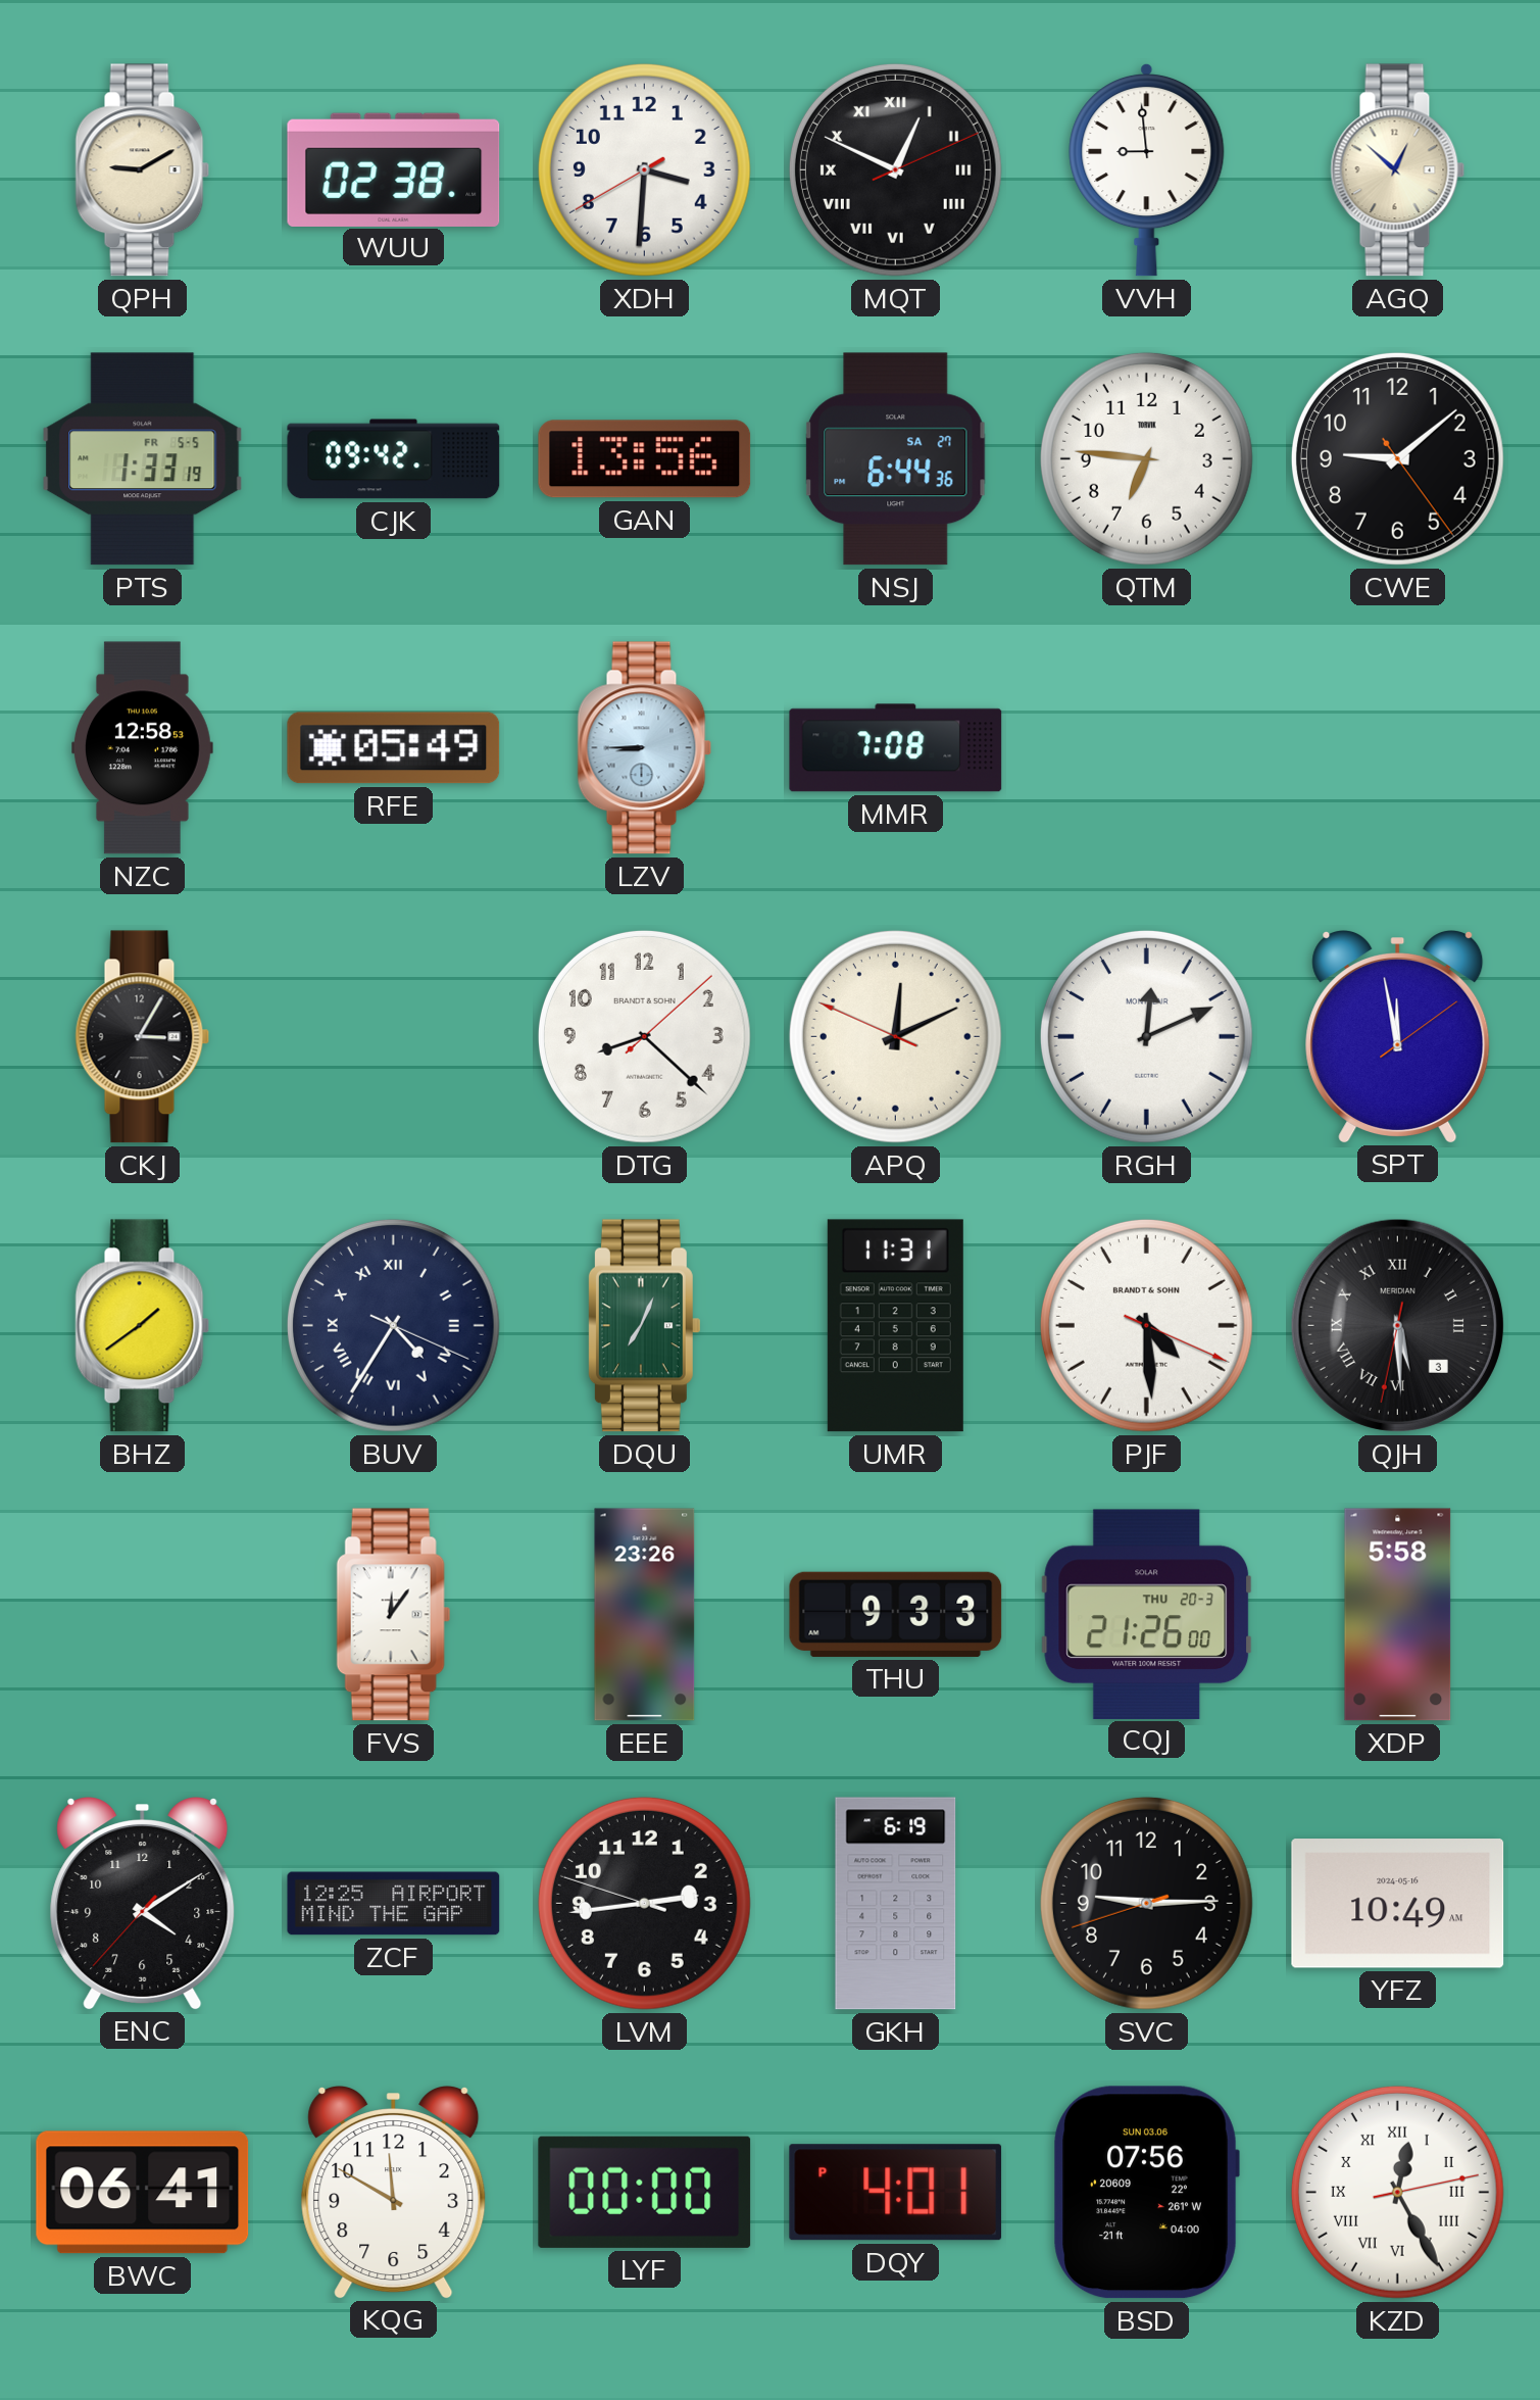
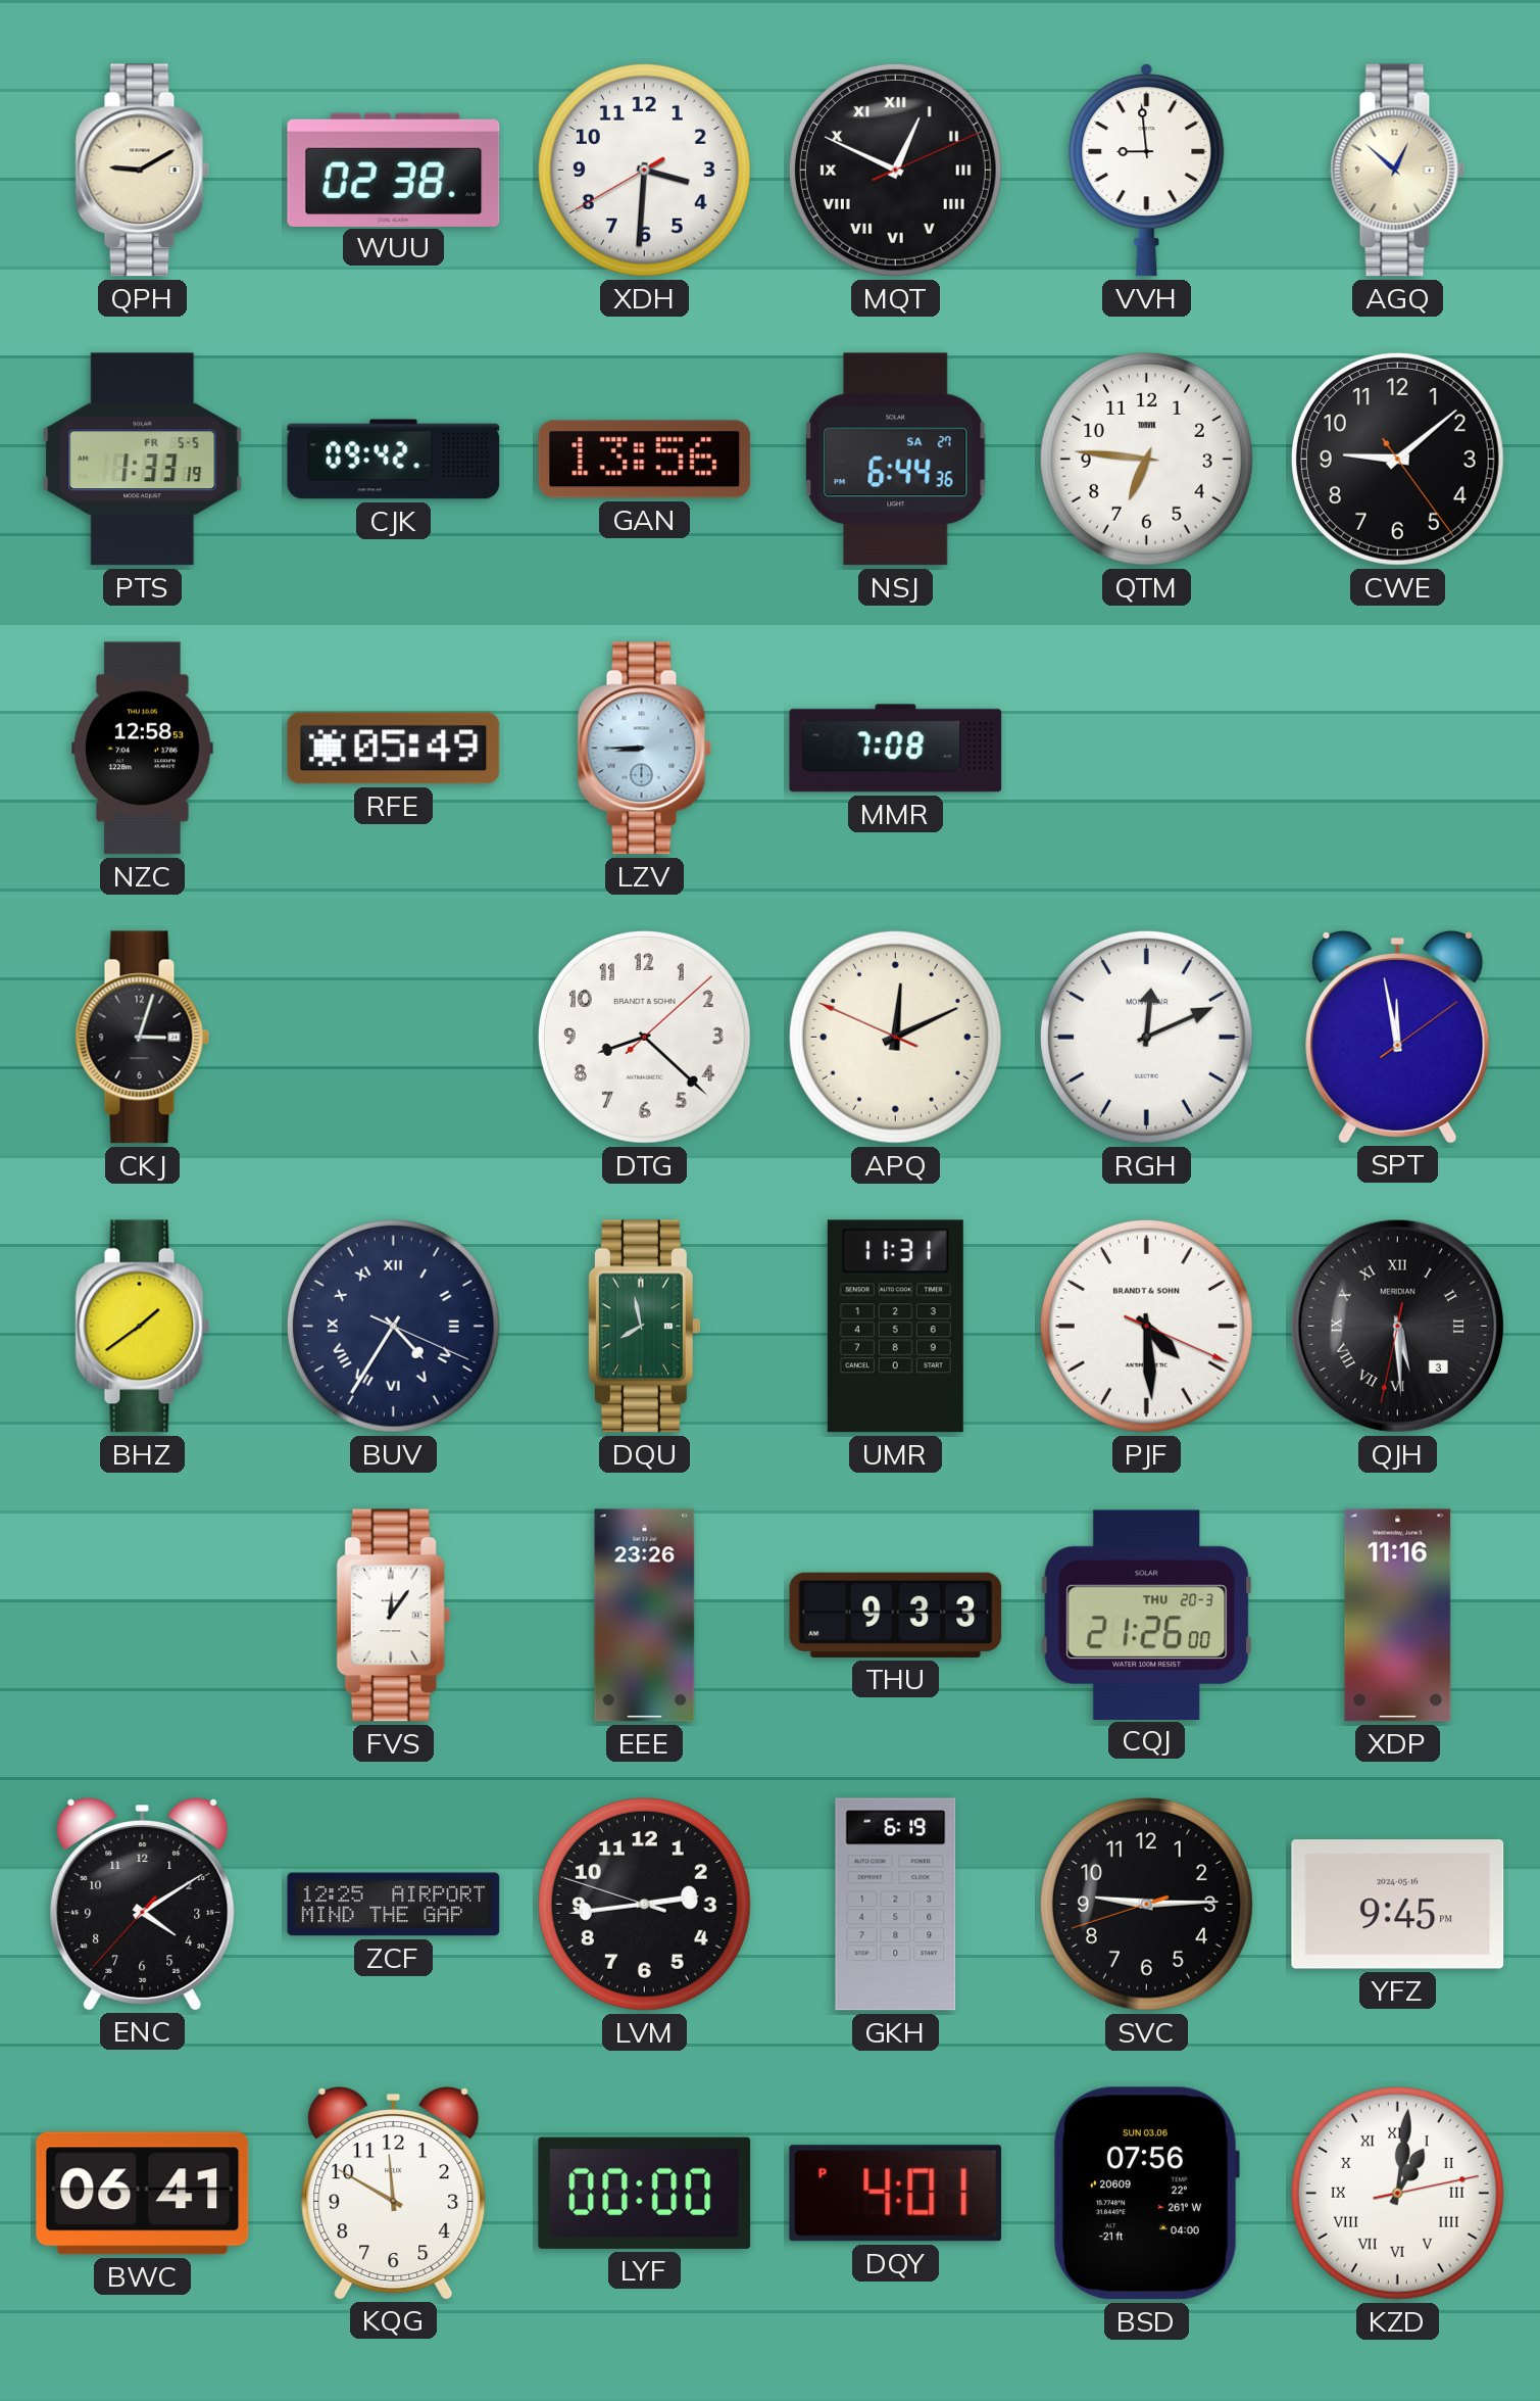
CKJ: 3:05 -> 3:03 (143, 1038)
DQU: 7:04 -> 7:58 (644, 1327)
XDP: 5:58 -> 11:16 (1398, 1616)
YFZ: 10:49 -> 9:45 (1398, 1905)
KZD: 12:25 -> 1:01 (1397, 2193)
